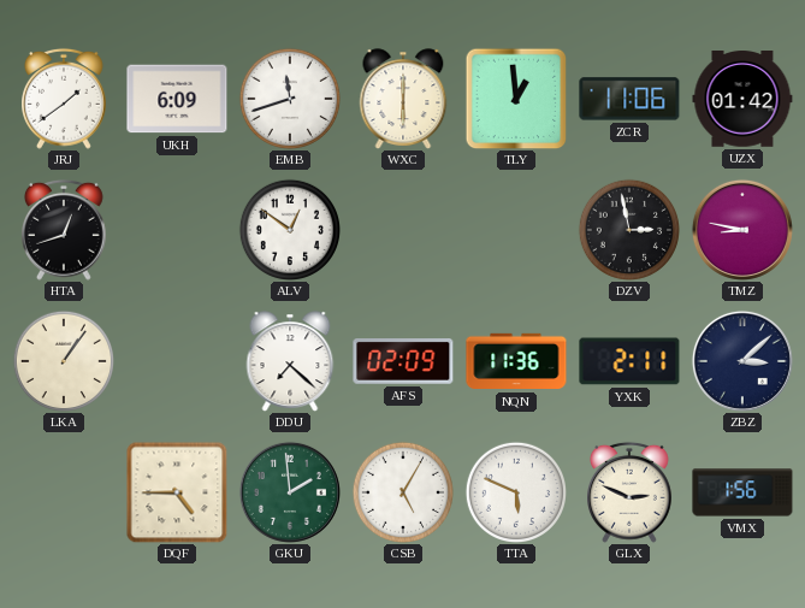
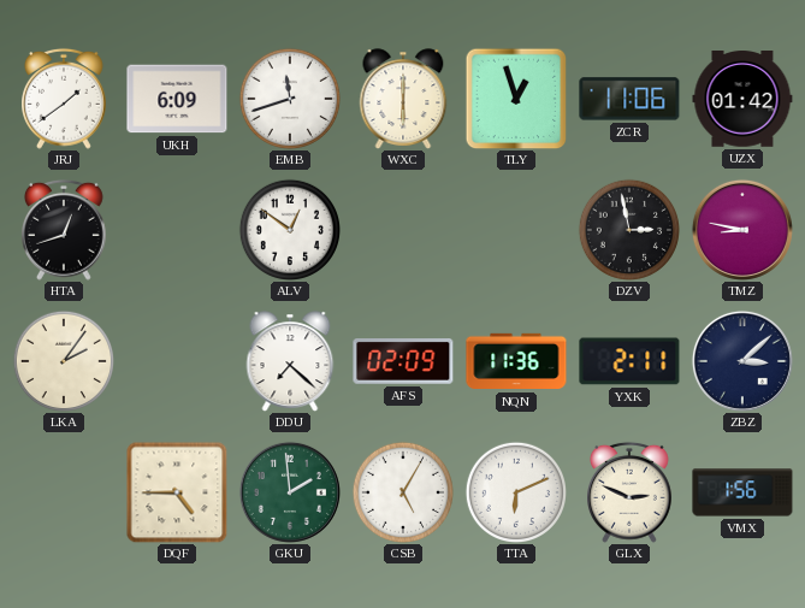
TLY: 12:59 -> 12:57 (516, 99)
LKA: 1:06 -> 2:06 (63, 360)
TTA: 5:49 -> 6:11 (515, 491)
